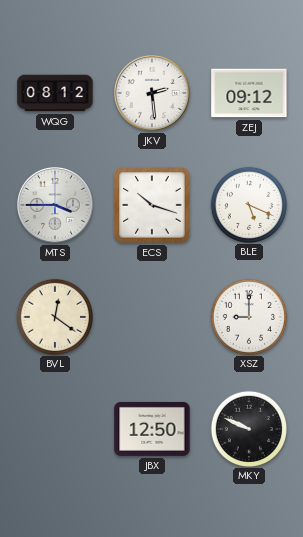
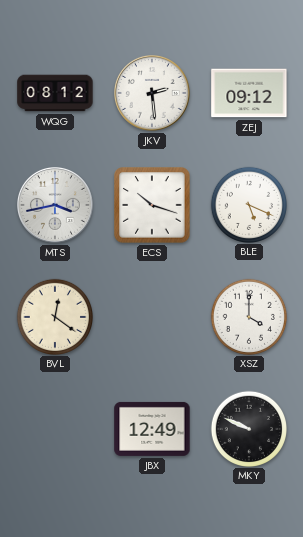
MTS: 3:45 -> 3:43 (56, 206)
XSZ: 9:00 -> 4:00 (248, 316)
JBX: 12:50 -> 12:49 (152, 429)
